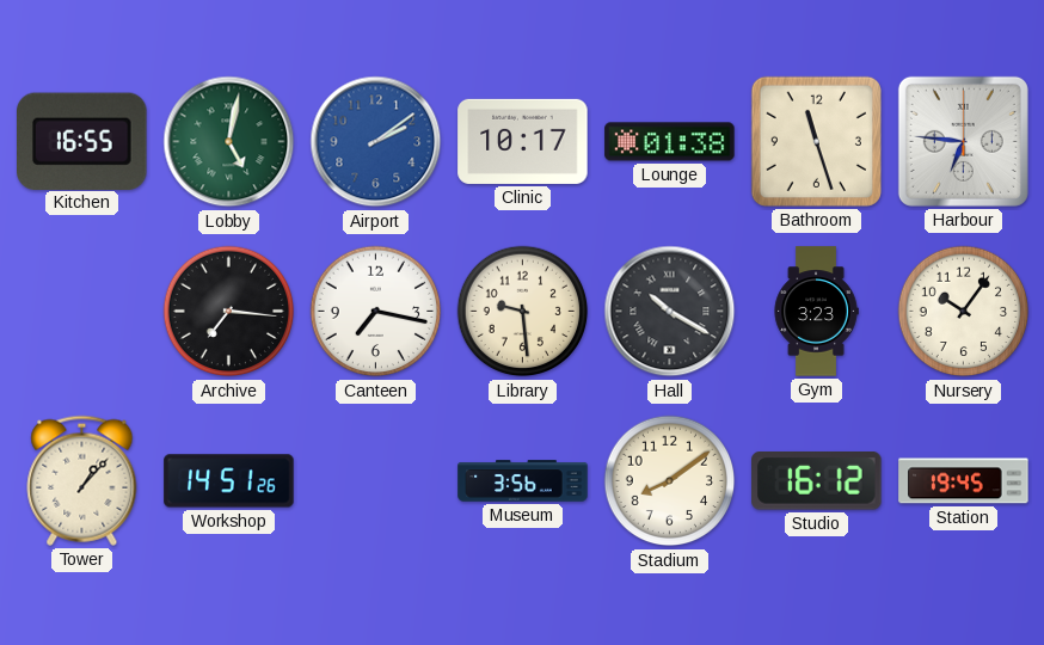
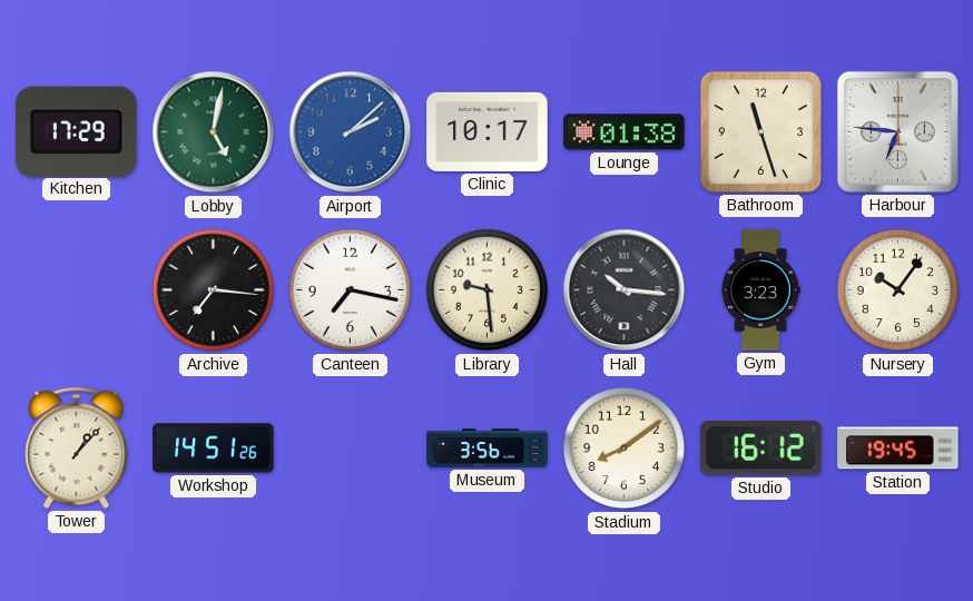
Kitchen: 16:55 -> 17:29 (77, 131)
Airport: 2:09 -> 2:08 (351, 132)
Hall: 10:20 -> 10:16 (625, 290)
